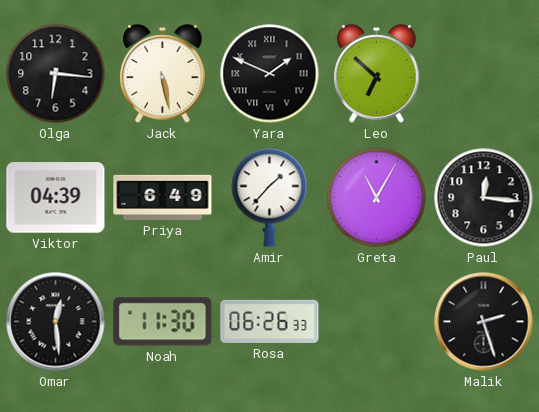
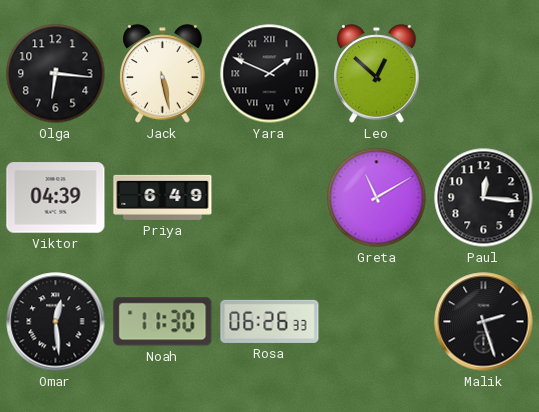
Leo: 6:52 -> 12:52 (377, 74)
Amir: 1:37 -> none (270, 198)
Greta: 11:05 -> 11:10 (377, 198)
